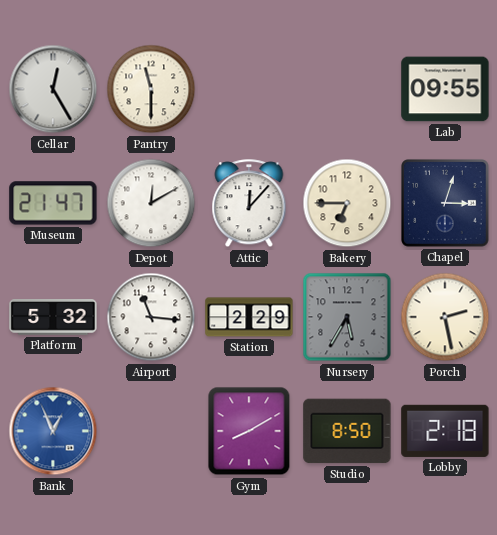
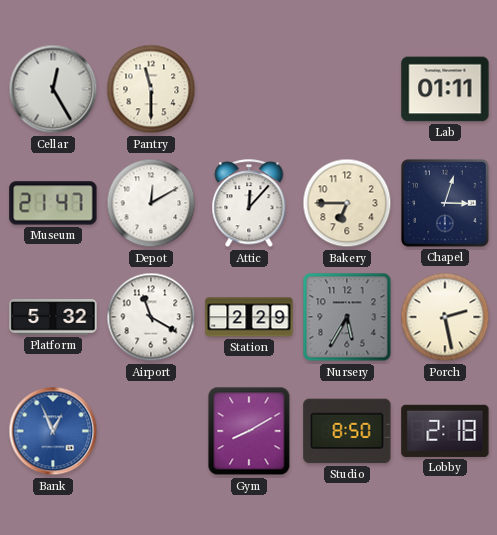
Lab: 09:55 -> 01:11 (445, 89)
Airport: 11:16 -> 11:20 (151, 317)
